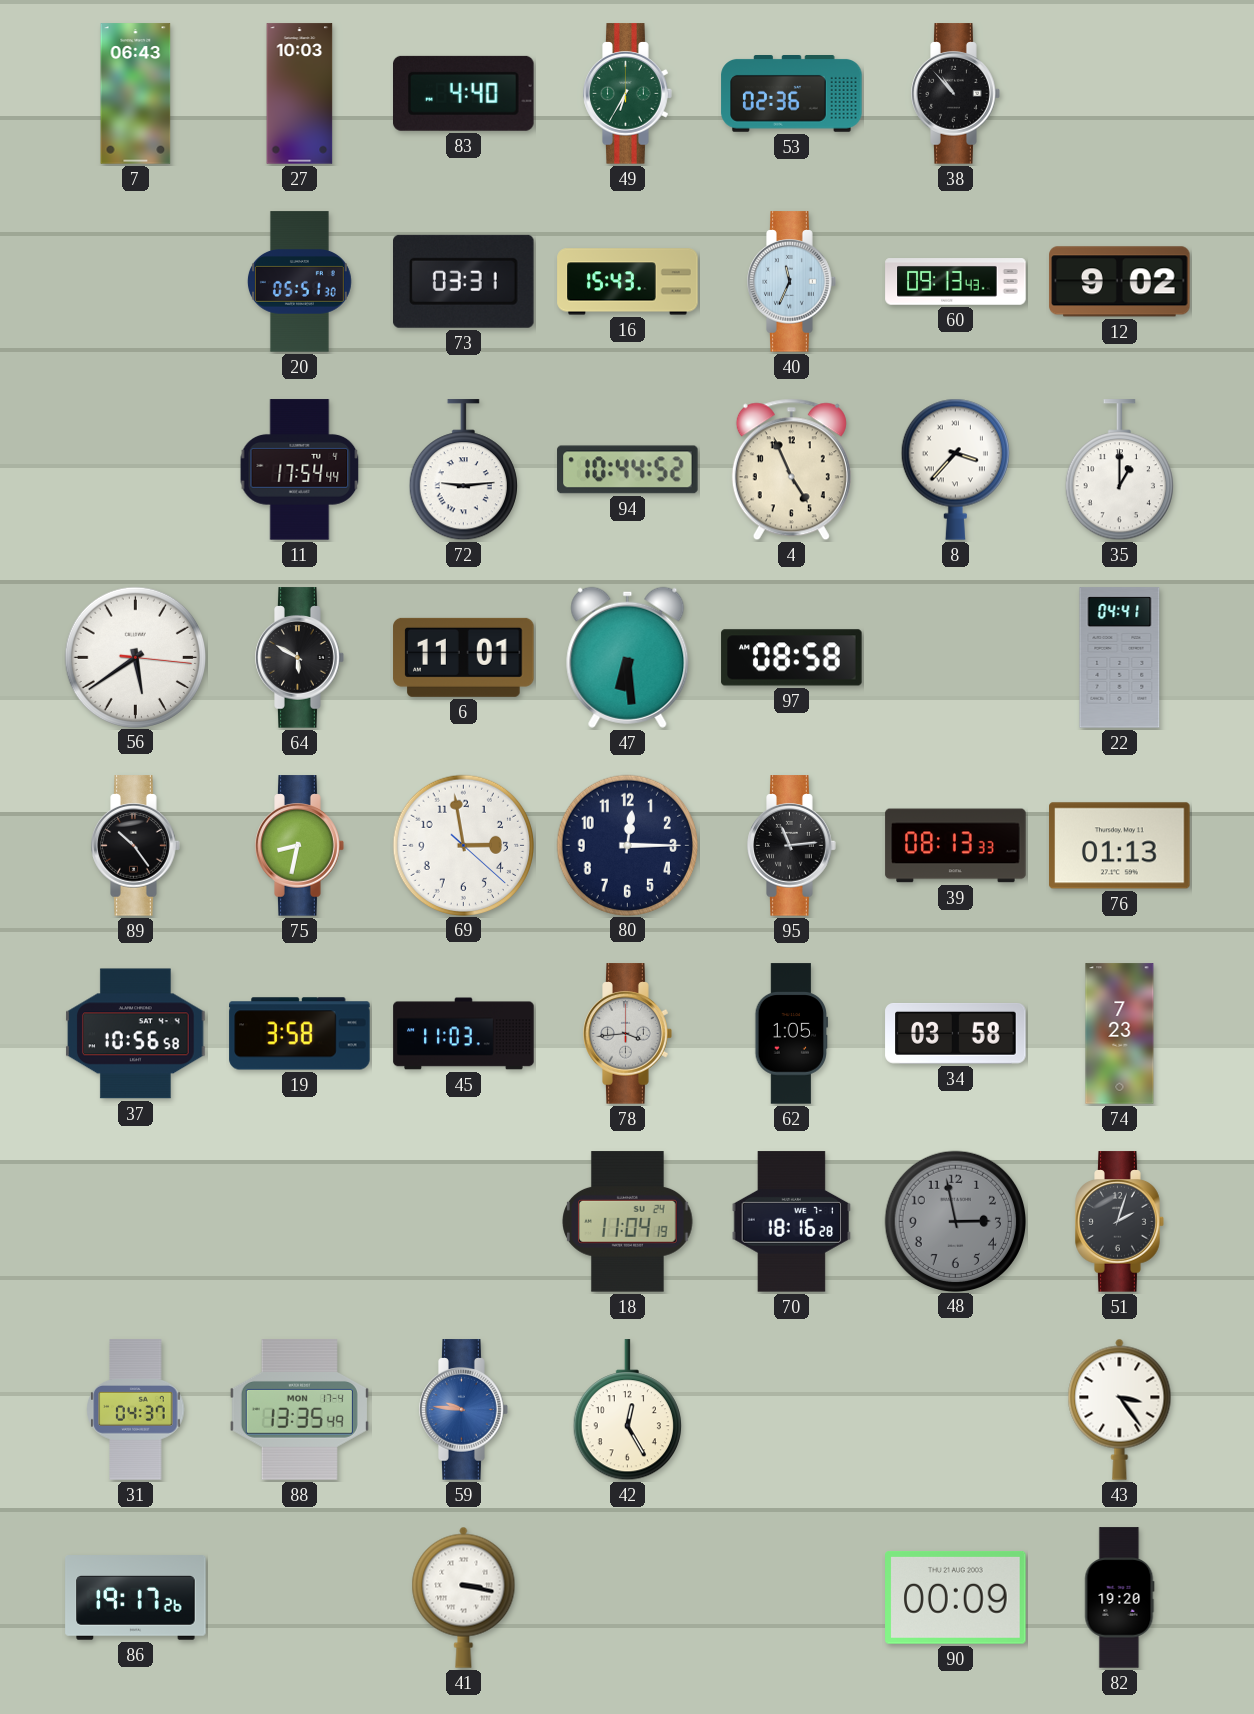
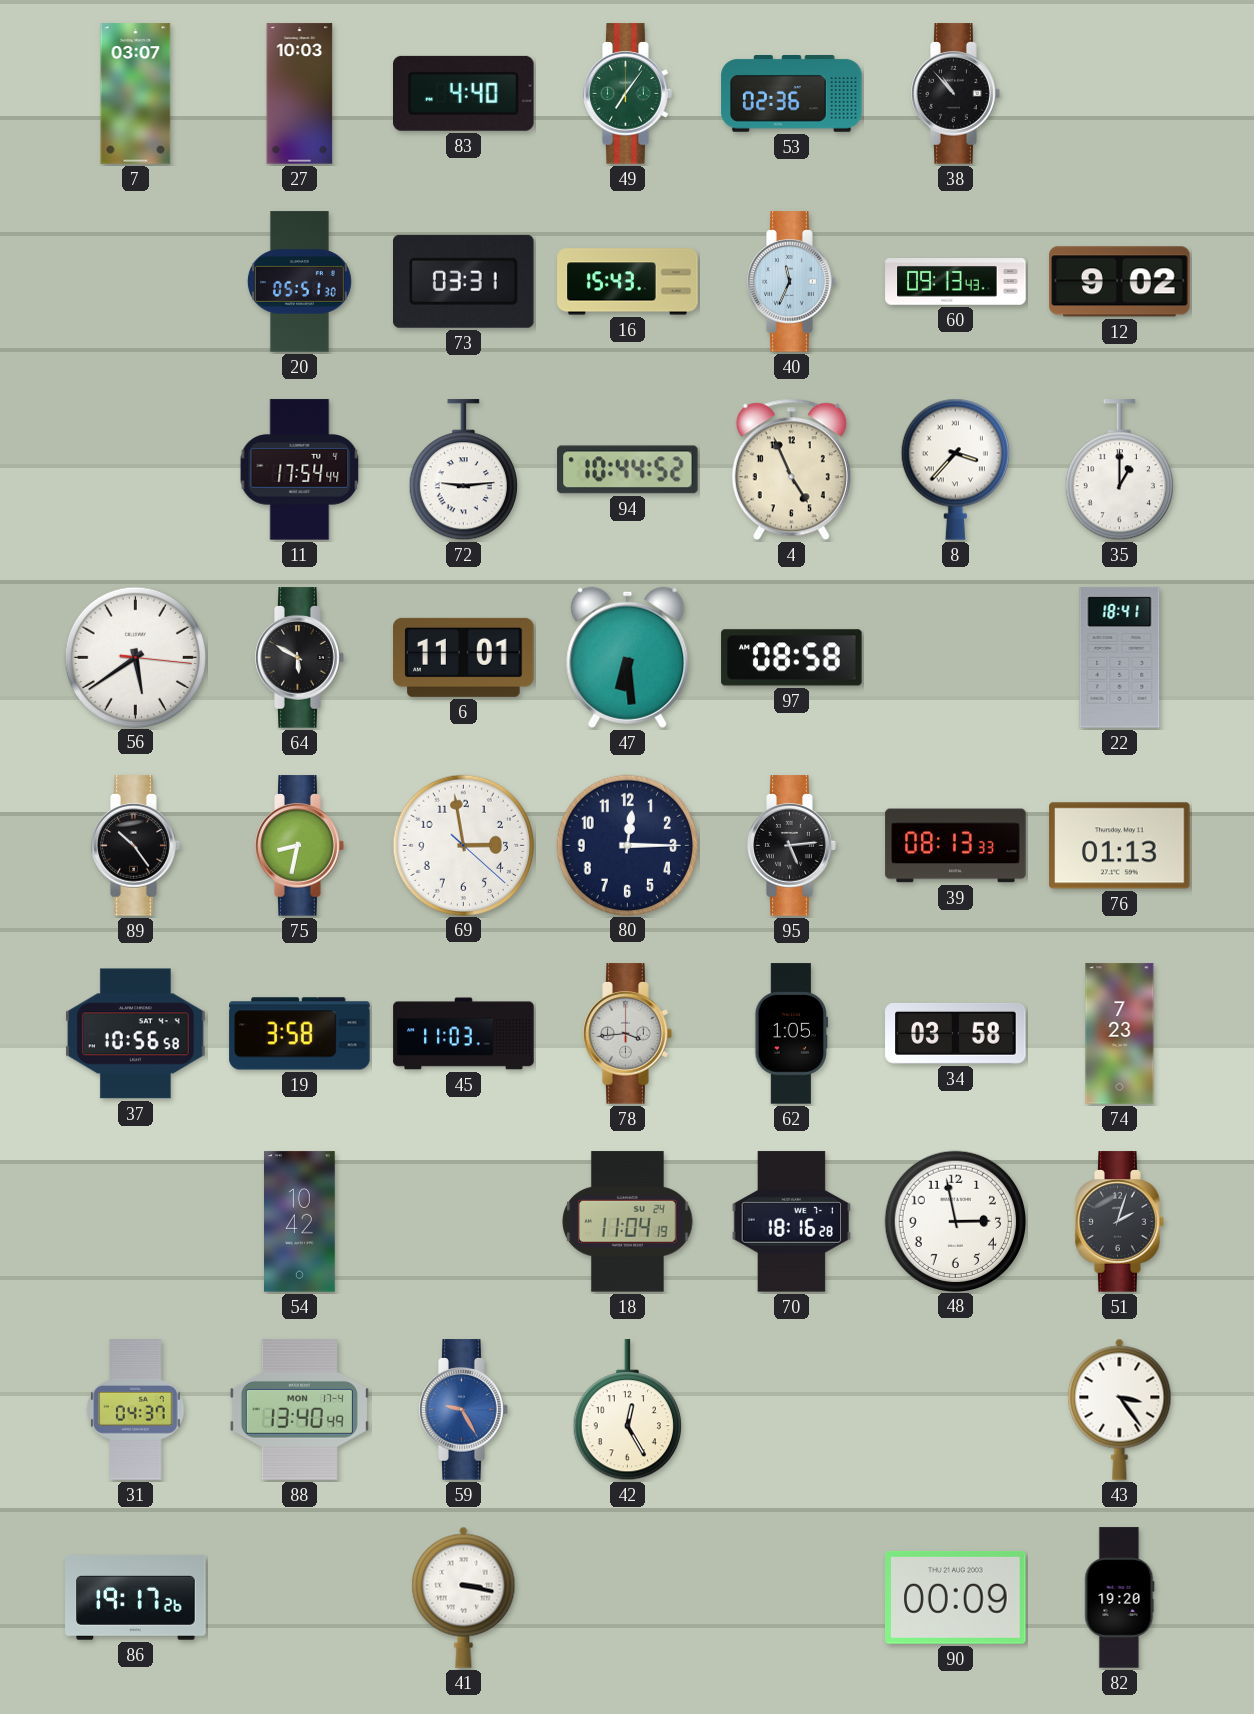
7: 06:43 -> 03:07 (136, 94)
49: 6:35 -> 7:06 (628, 94)
22: 04:41 -> 18:41 (1120, 658)
95: 11:14 -> 5:14 (792, 846)
54: none -> 10:42 (300, 1222)
48 dial: grey -> white (955, 1221)
88: 13:35 -> 13:40 (299, 1410)
59: 9:46 -> 9:25 (464, 1410)
